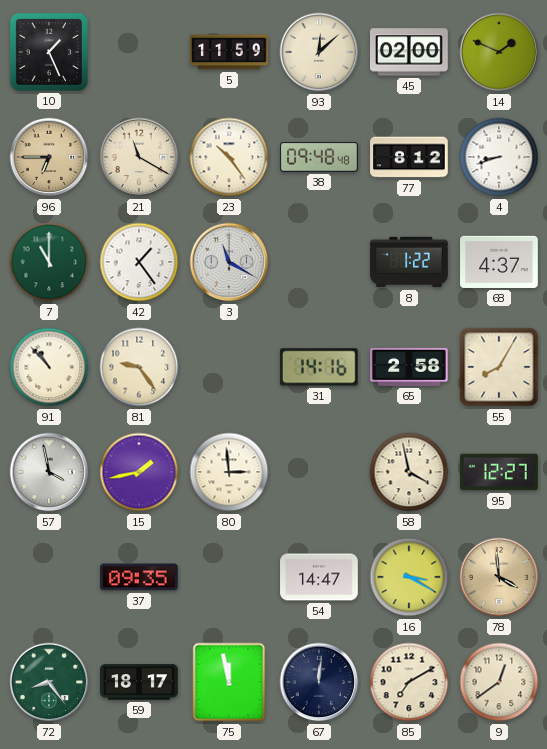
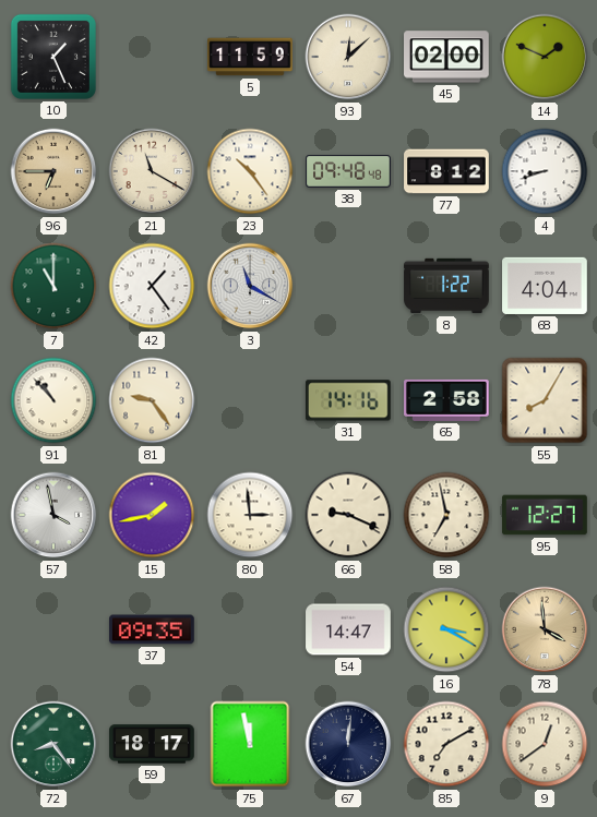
68: 4:37 -> 4:04 (545, 286)
66: none -> 9:19 (348, 515)
58: 3:58 -> 6:58 (446, 515)
